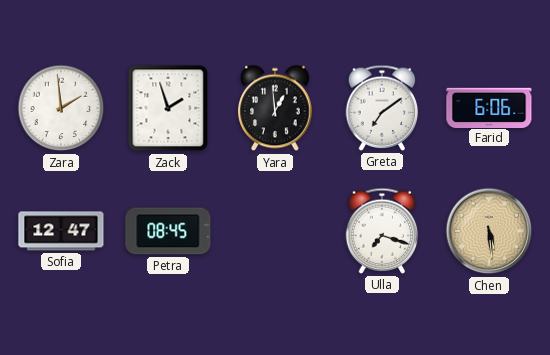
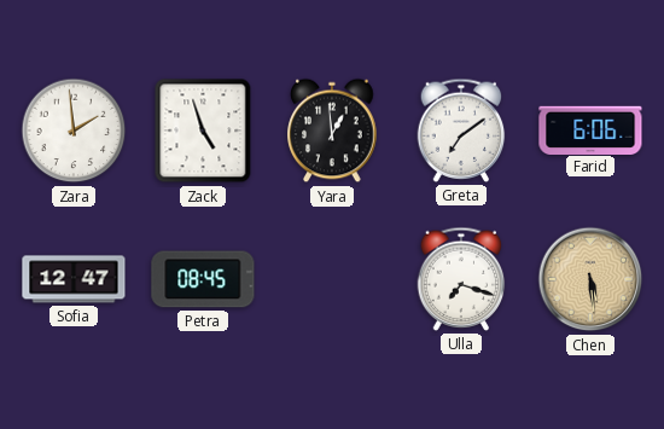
Zack: 1:57 -> 4:57 (203, 131)
